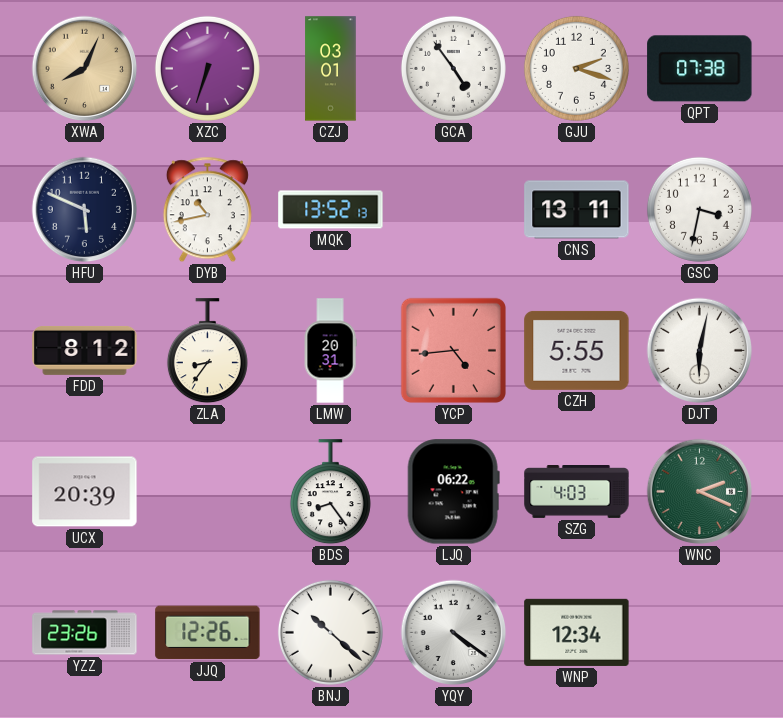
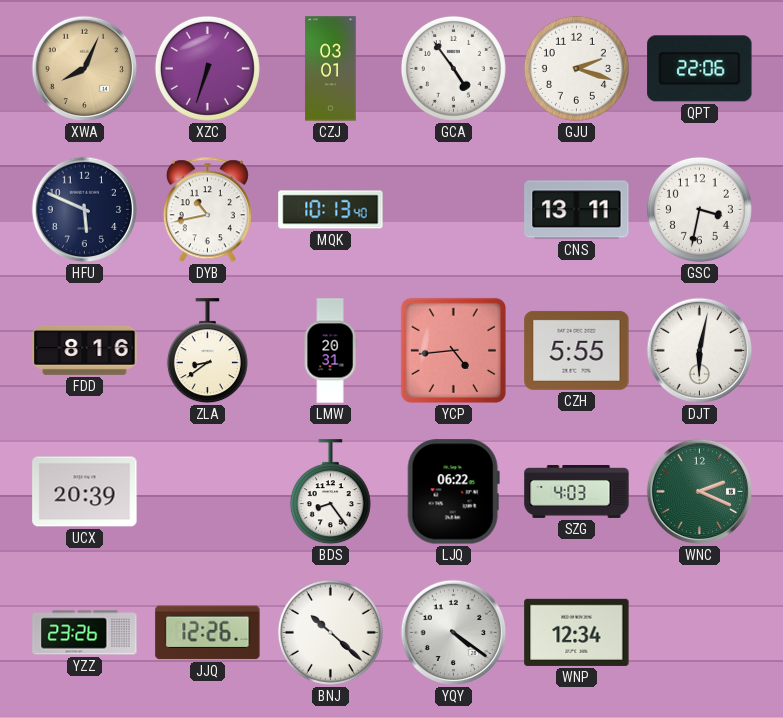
QPT: 07:38 -> 22:06 (700, 69)
MQK: 13:52 -> 10:13 (331, 210)
FDD: 8:12 -> 8:16 (85, 350)
ZLA: 8:36 -> 8:39 (207, 351)
